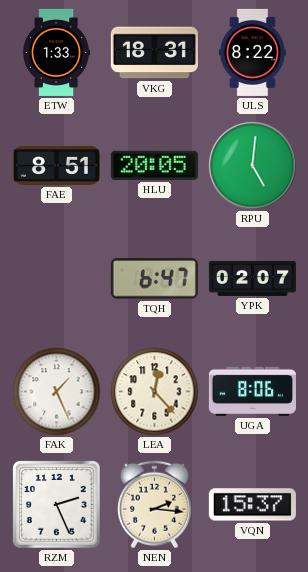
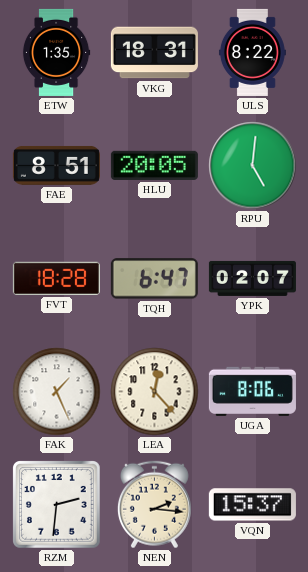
ETW: 1:33 -> 1:35 (56, 52)
FVT: none -> 18:28 (56, 278)
RZM: 2:26 -> 2:31 (57, 505)
